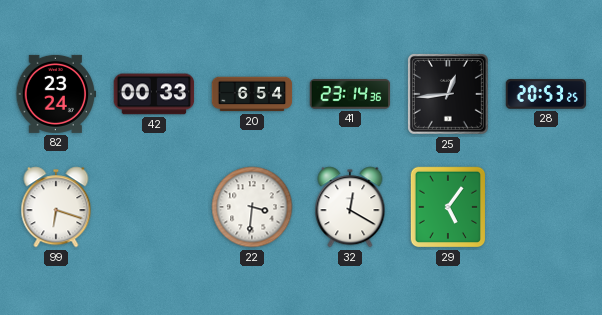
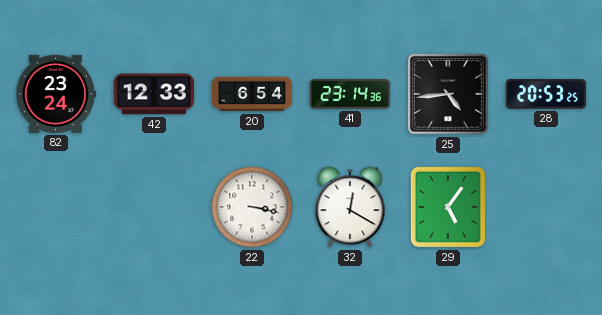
42: 00:33 -> 12:33 (154, 94)
25: 12:44 -> 4:44 (448, 94)
99: 6:18 -> none (56, 207)
22: 3:31 -> 3:17 (252, 207)
